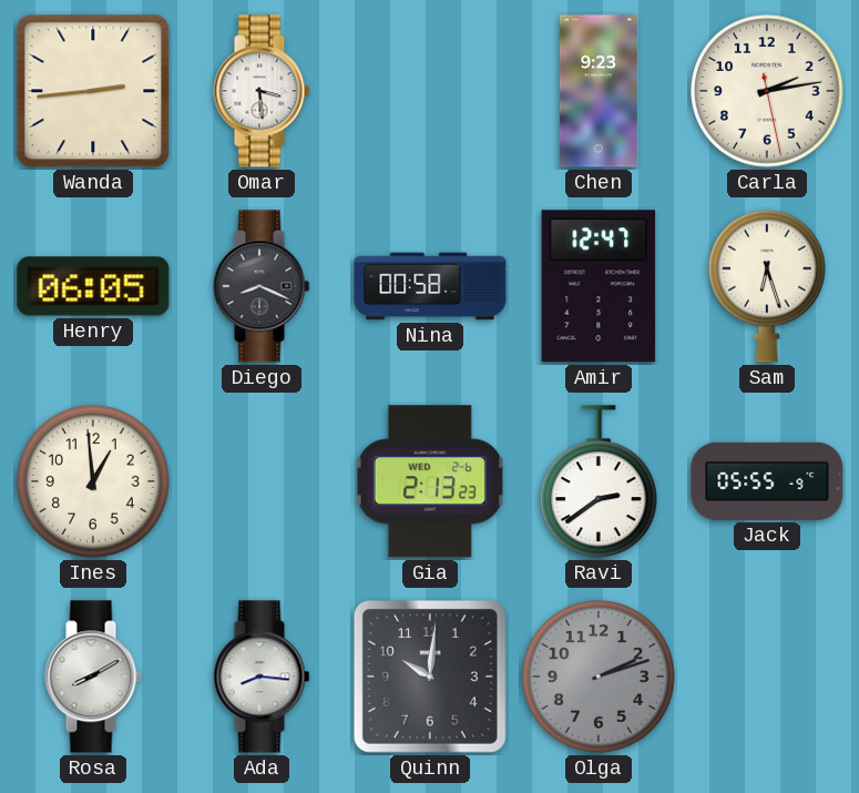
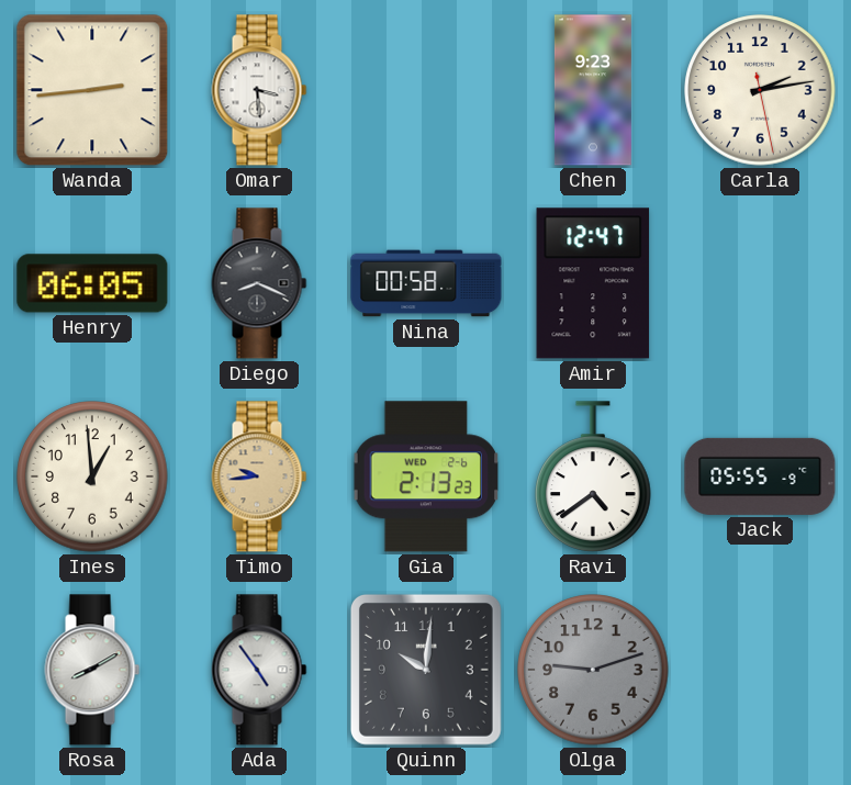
Sam: 6:27 -> none (768, 286)
Timo: none -> 9:44 (259, 476)
Ravi: 2:39 -> 4:39 (594, 476)
Ada: 8:16 -> 4:54 (259, 670)
Olga: 2:12 -> 9:12 (593, 670)
